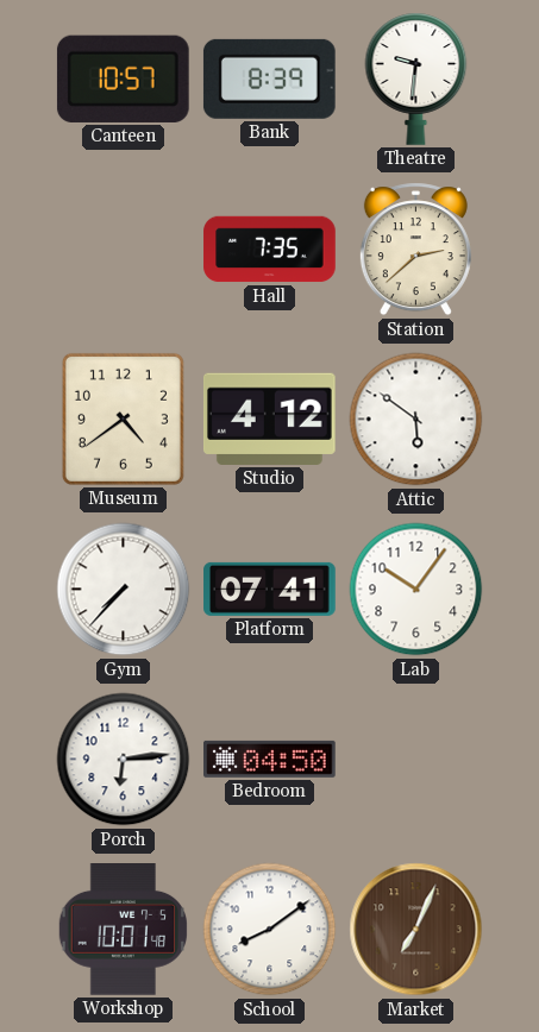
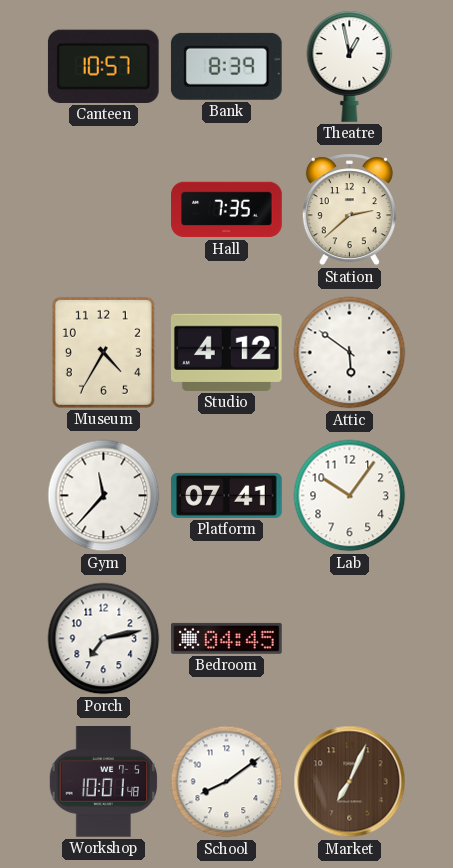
Theatre: 9:31 -> 12:58 (350, 66)
Museum: 4:39 -> 4:35 (103, 352)
Gym: 7:37 -> 11:37 (104, 496)
Porch: 6:14 -> 7:13 (104, 639)
Bedroom: 04:50 -> 04:45 (227, 638)
